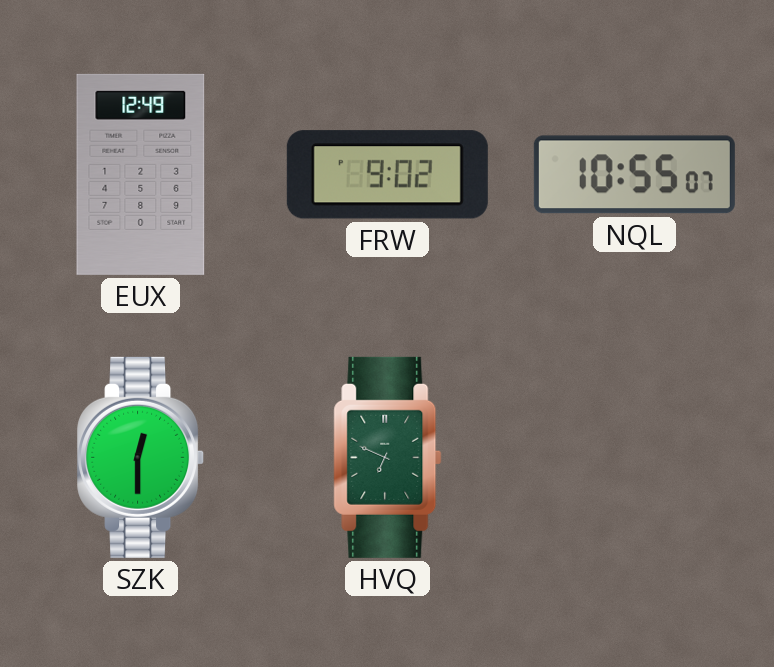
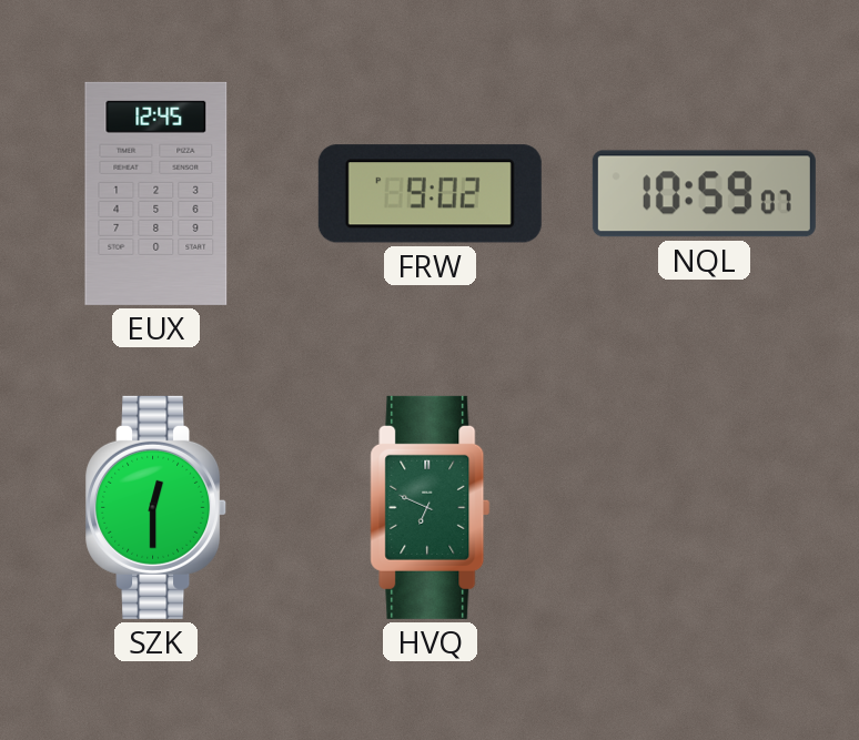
EUX: 12:49 -> 12:45 (156, 193)
NQL: 10:55 -> 10:59 (704, 194)
